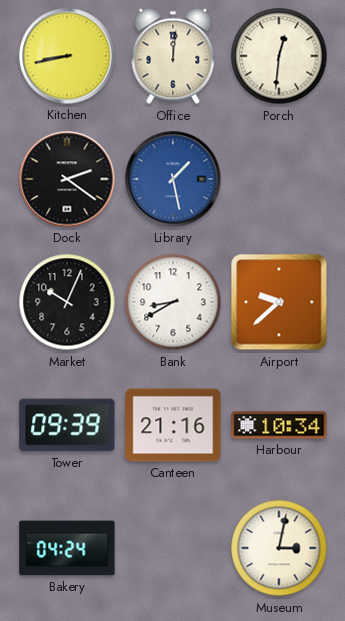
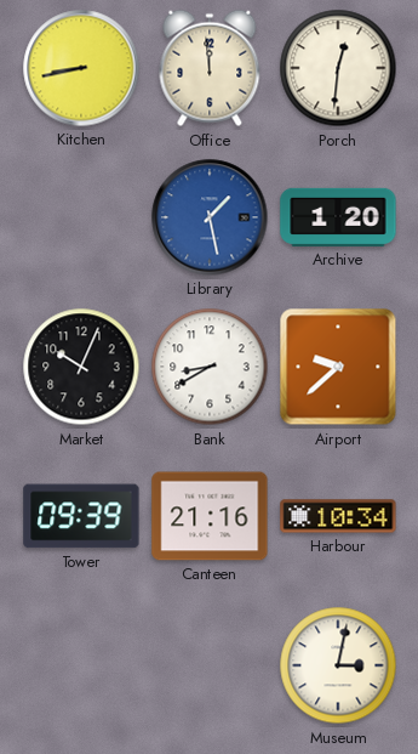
Office: 12:01 -> 11:59 (210, 68)
Dock: 2:21 -> none (67, 179)
Archive: none -> 1:20 (338, 217)
Bakery: 04:24 -> none (67, 548)
